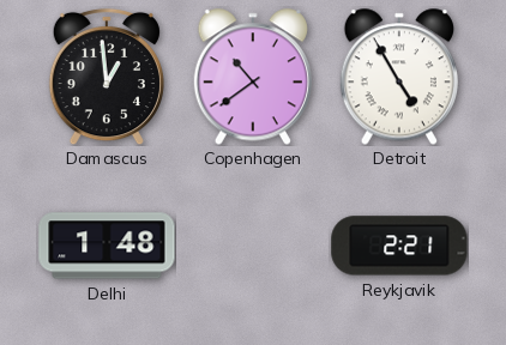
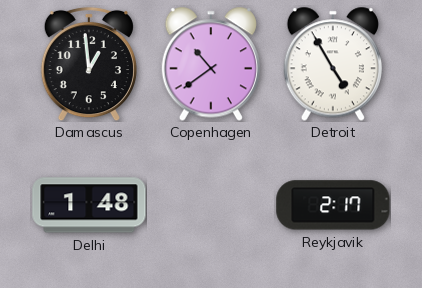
Reykjavik: 2:21 -> 2:17 (333, 205)
